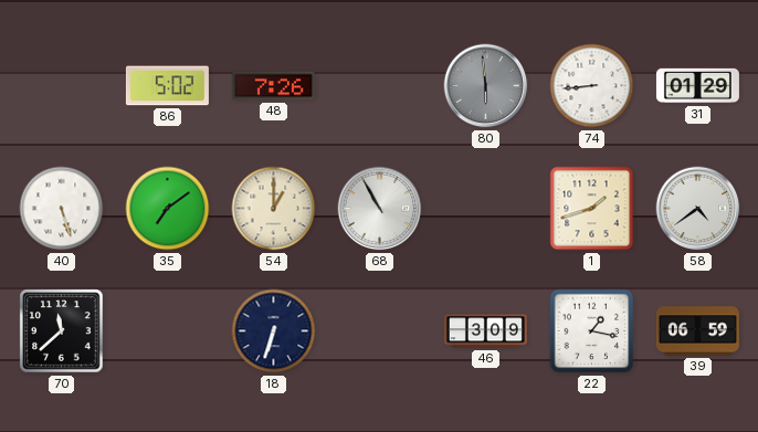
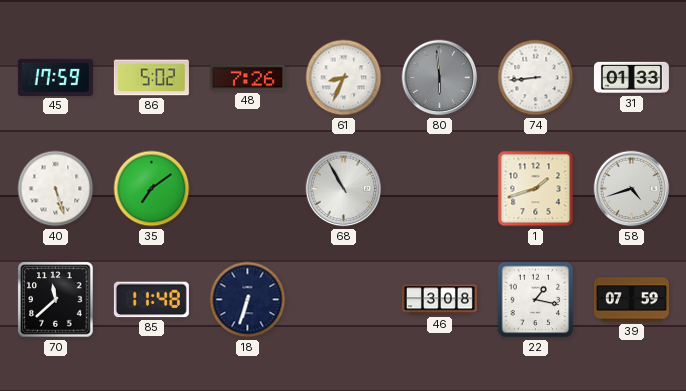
45: none -> 17:59 (55, 77)
61: none -> 8:34 (344, 78)
31: 01:29 -> 01:33 (631, 78)
54: 1:00 -> none (274, 209)
58: 4:39 -> 4:42 (632, 189)
85: none -> 11:48 (151, 300)
46: 3:09 -> 3:08 (439, 300)
39: 06:59 -> 07:59 (631, 300)
